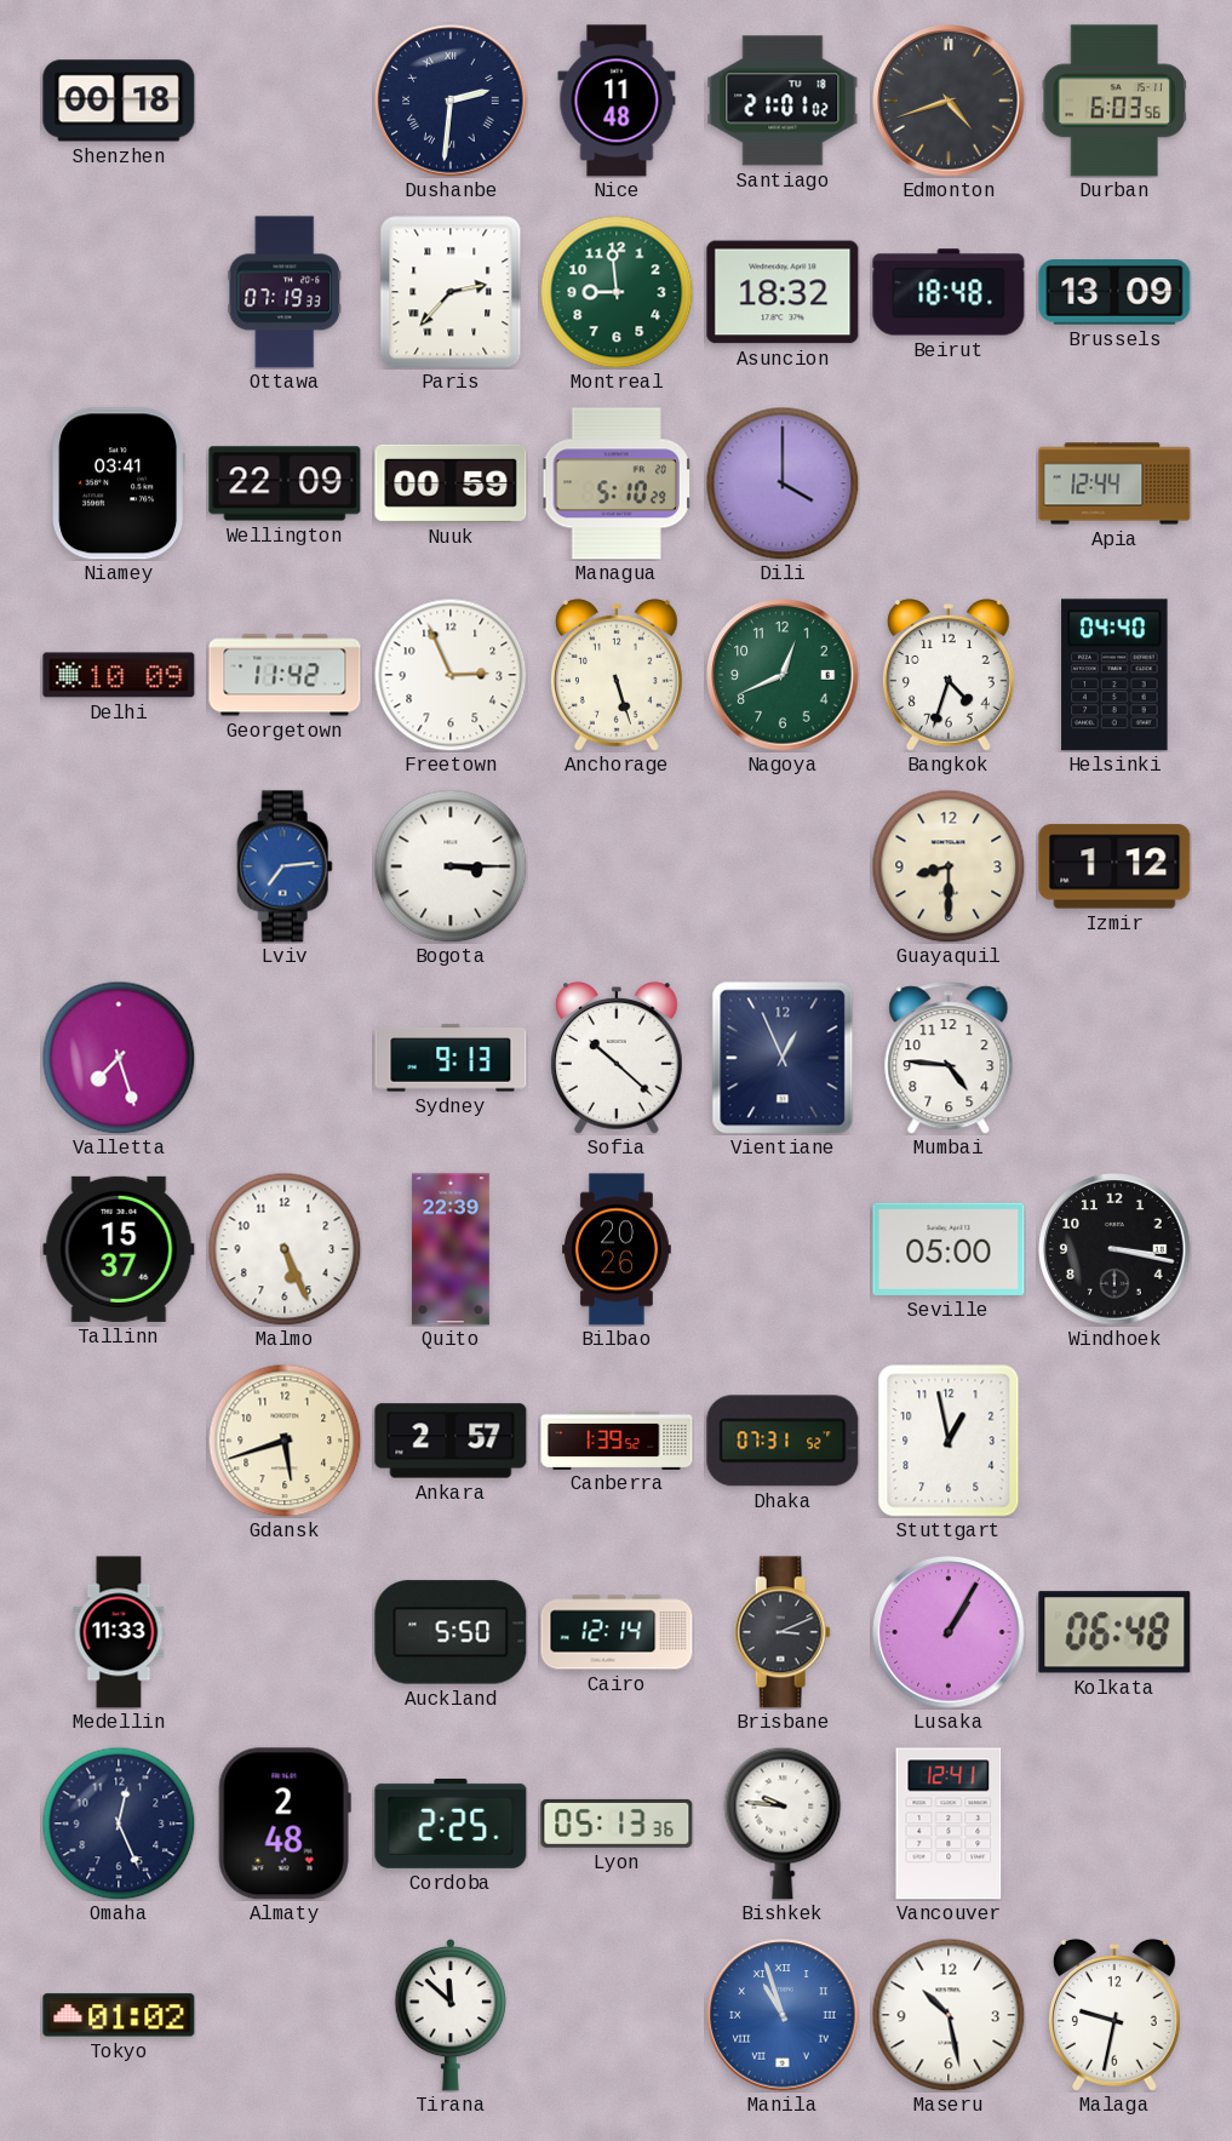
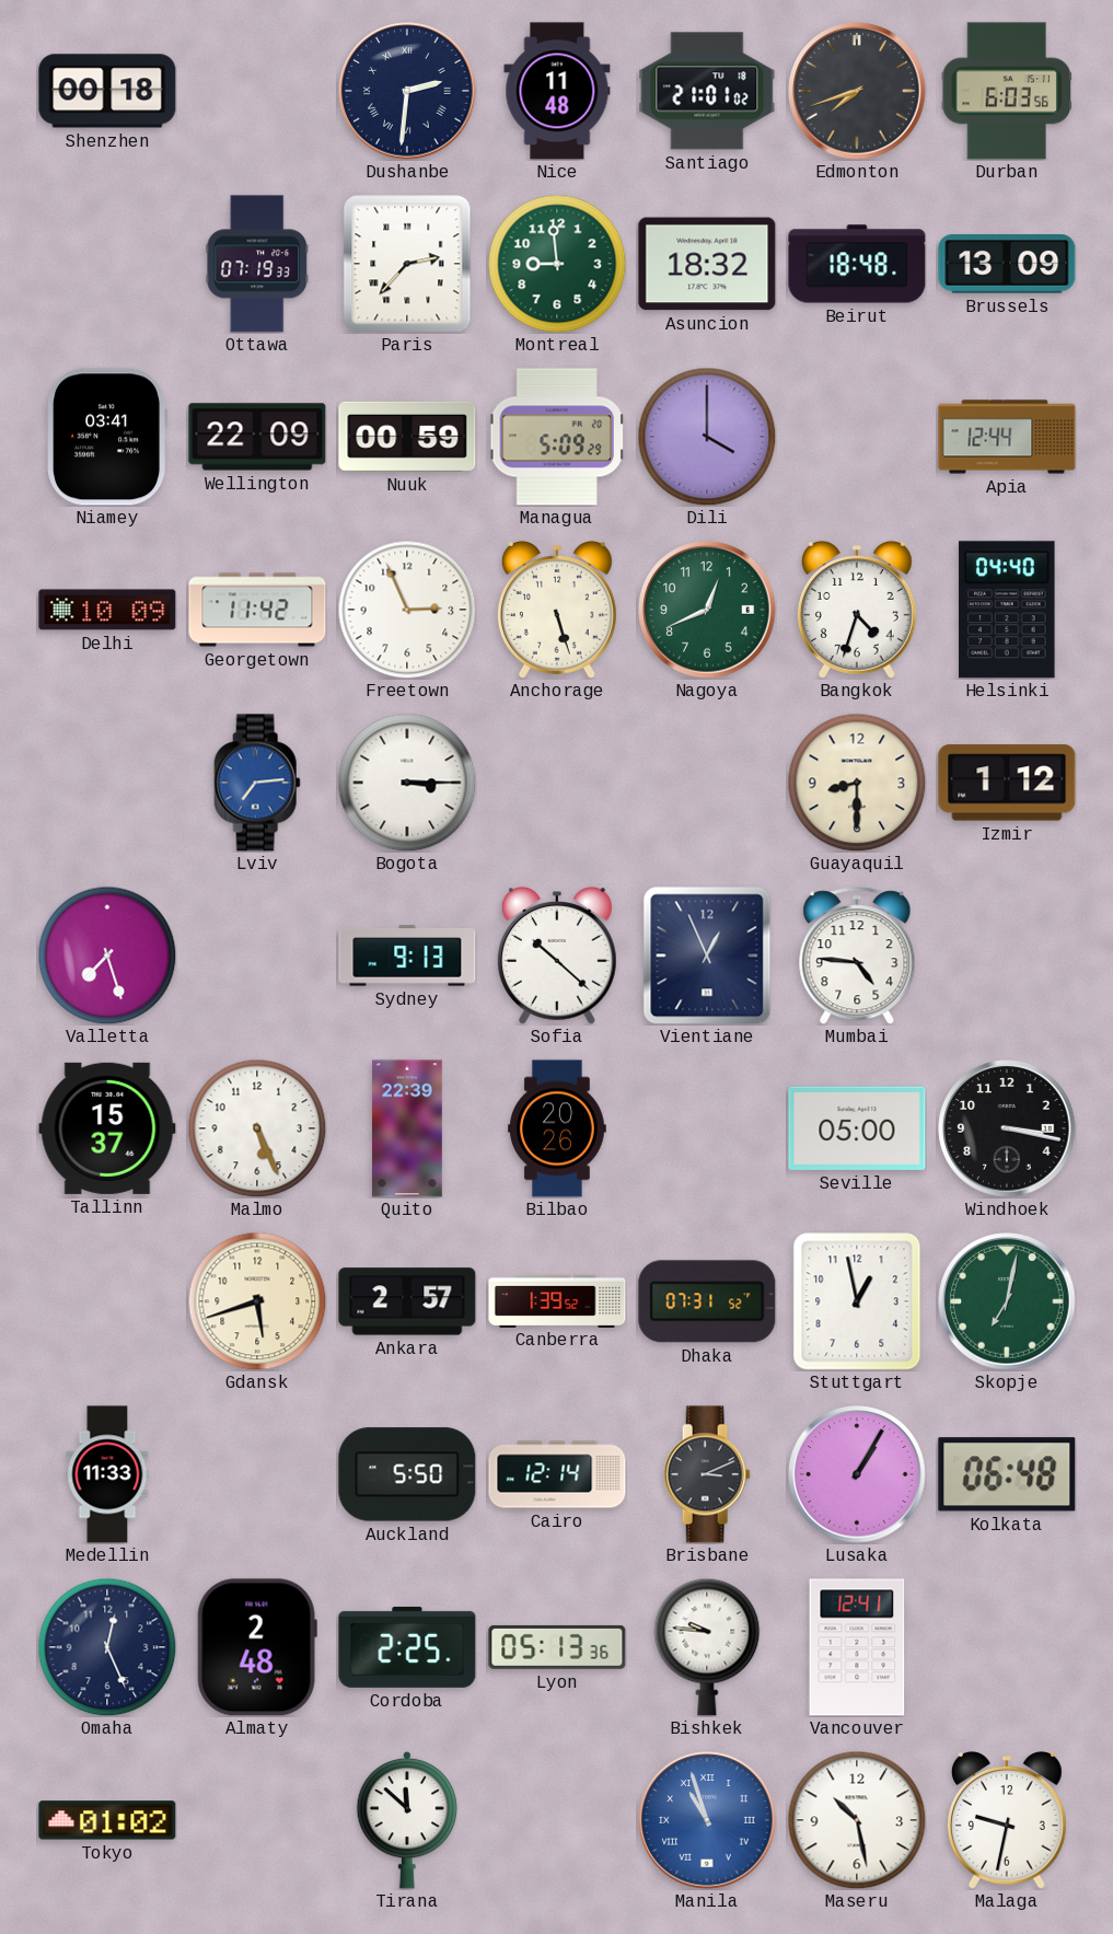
Edmonton: 4:42 -> 7:42 (857, 91)
Managua: 5:10 -> 5:09 (557, 437)
Skopje: none -> 7:02 (1007, 1301)
